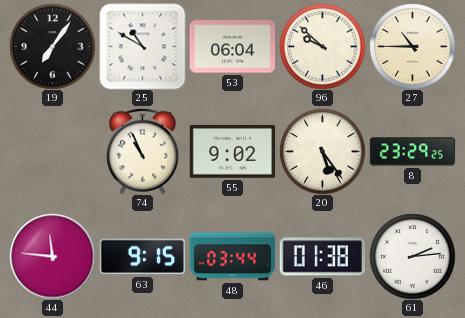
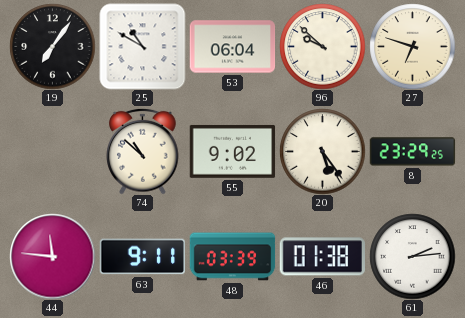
27: 10:45 -> 6:48 (412, 46)
74: 10:56 -> 10:52 (143, 151)
63: 9:15 -> 9:11 (142, 257)
48: 03:44 -> 03:39 (232, 257)
